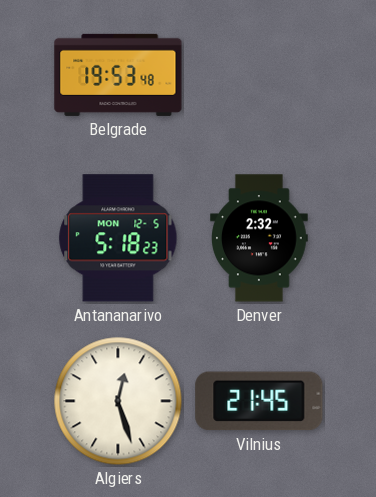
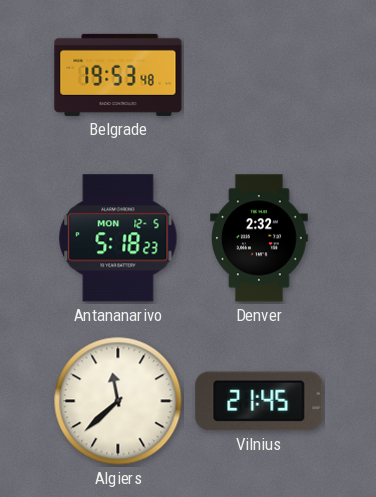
Algiers: 12:27 -> 11:38 (118, 401)
